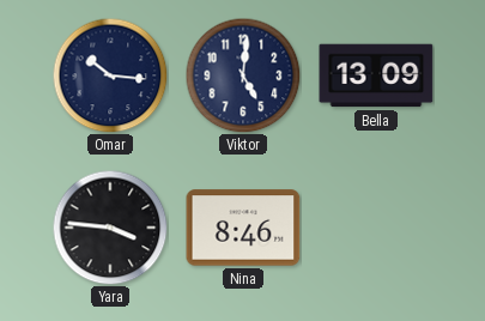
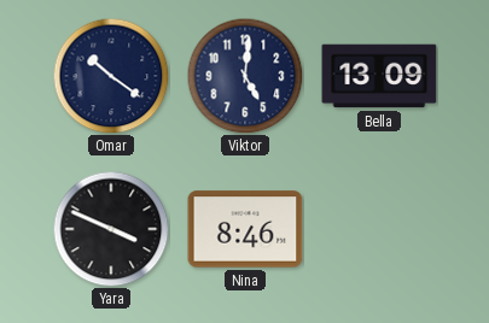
Omar: 10:16 -> 10:21 (111, 76)
Yara: 3:46 -> 3:49 (111, 229)
